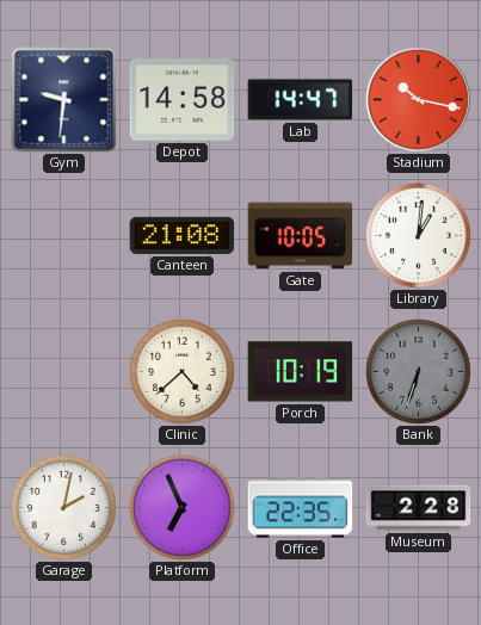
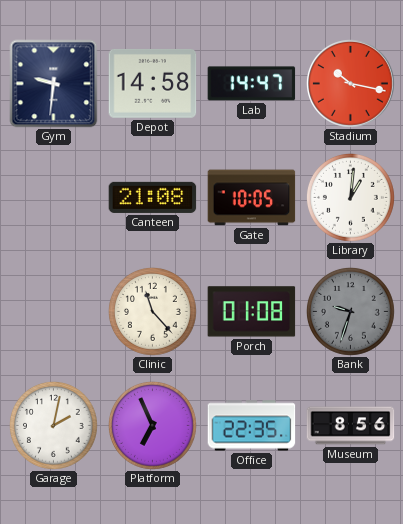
Clinic: 4:38 -> 11:23 (152, 311)
Porch: 10:19 -> 01:08 (252, 312)
Bank: 6:33 -> 9:33 (350, 311)
Museum: 2:28 -> 8:56 (351, 426)
